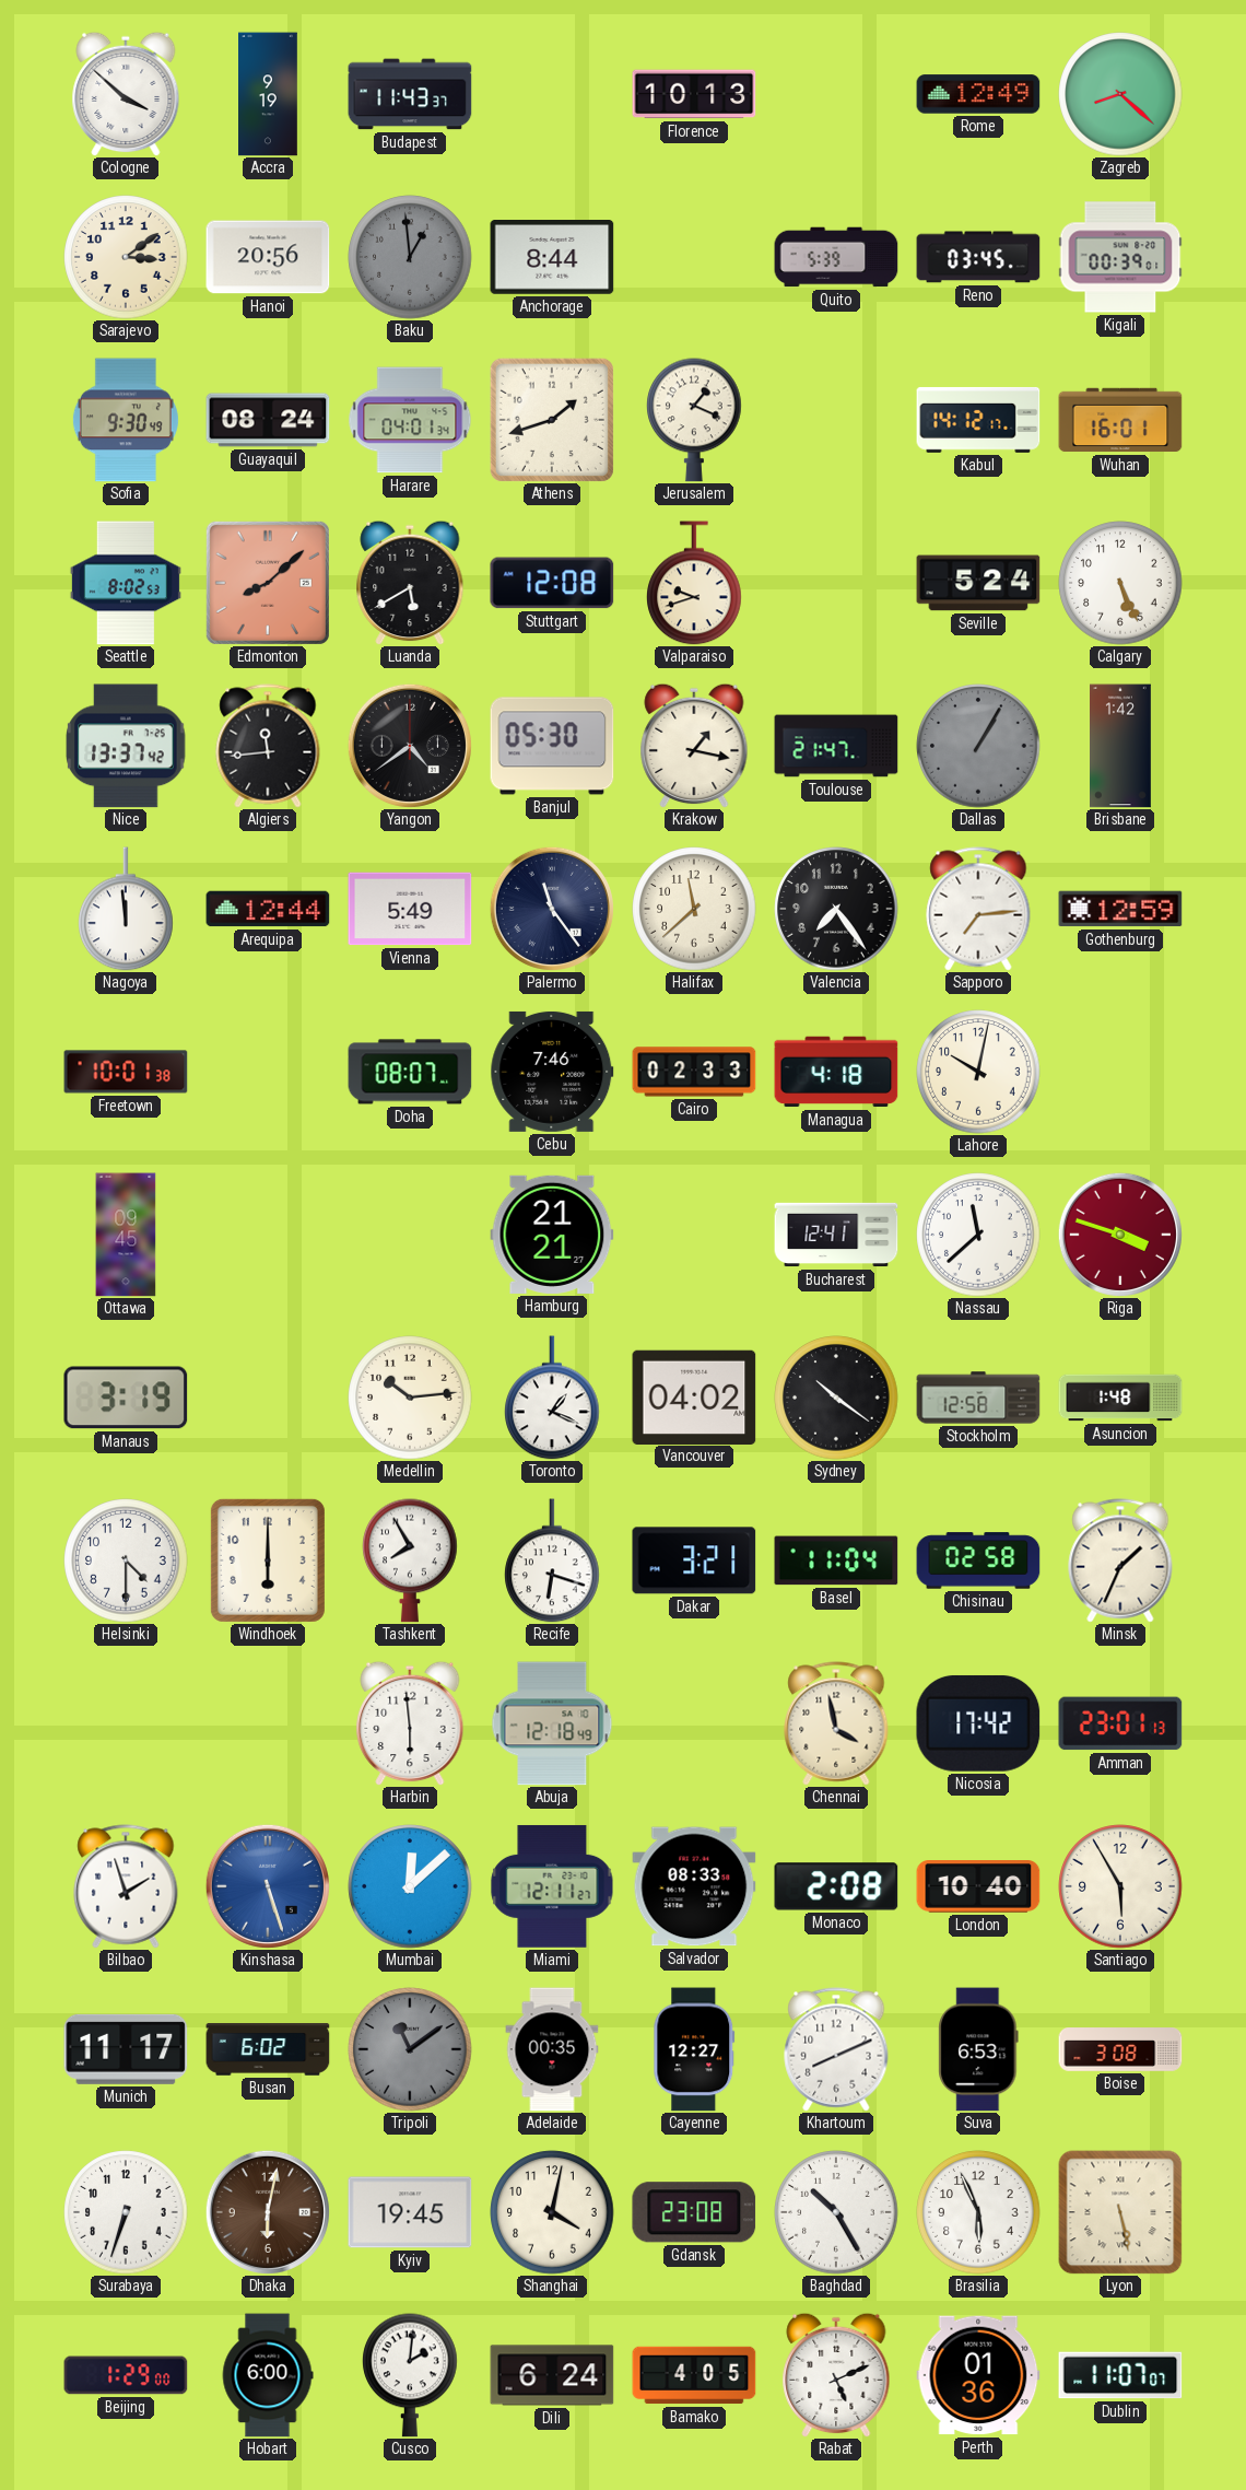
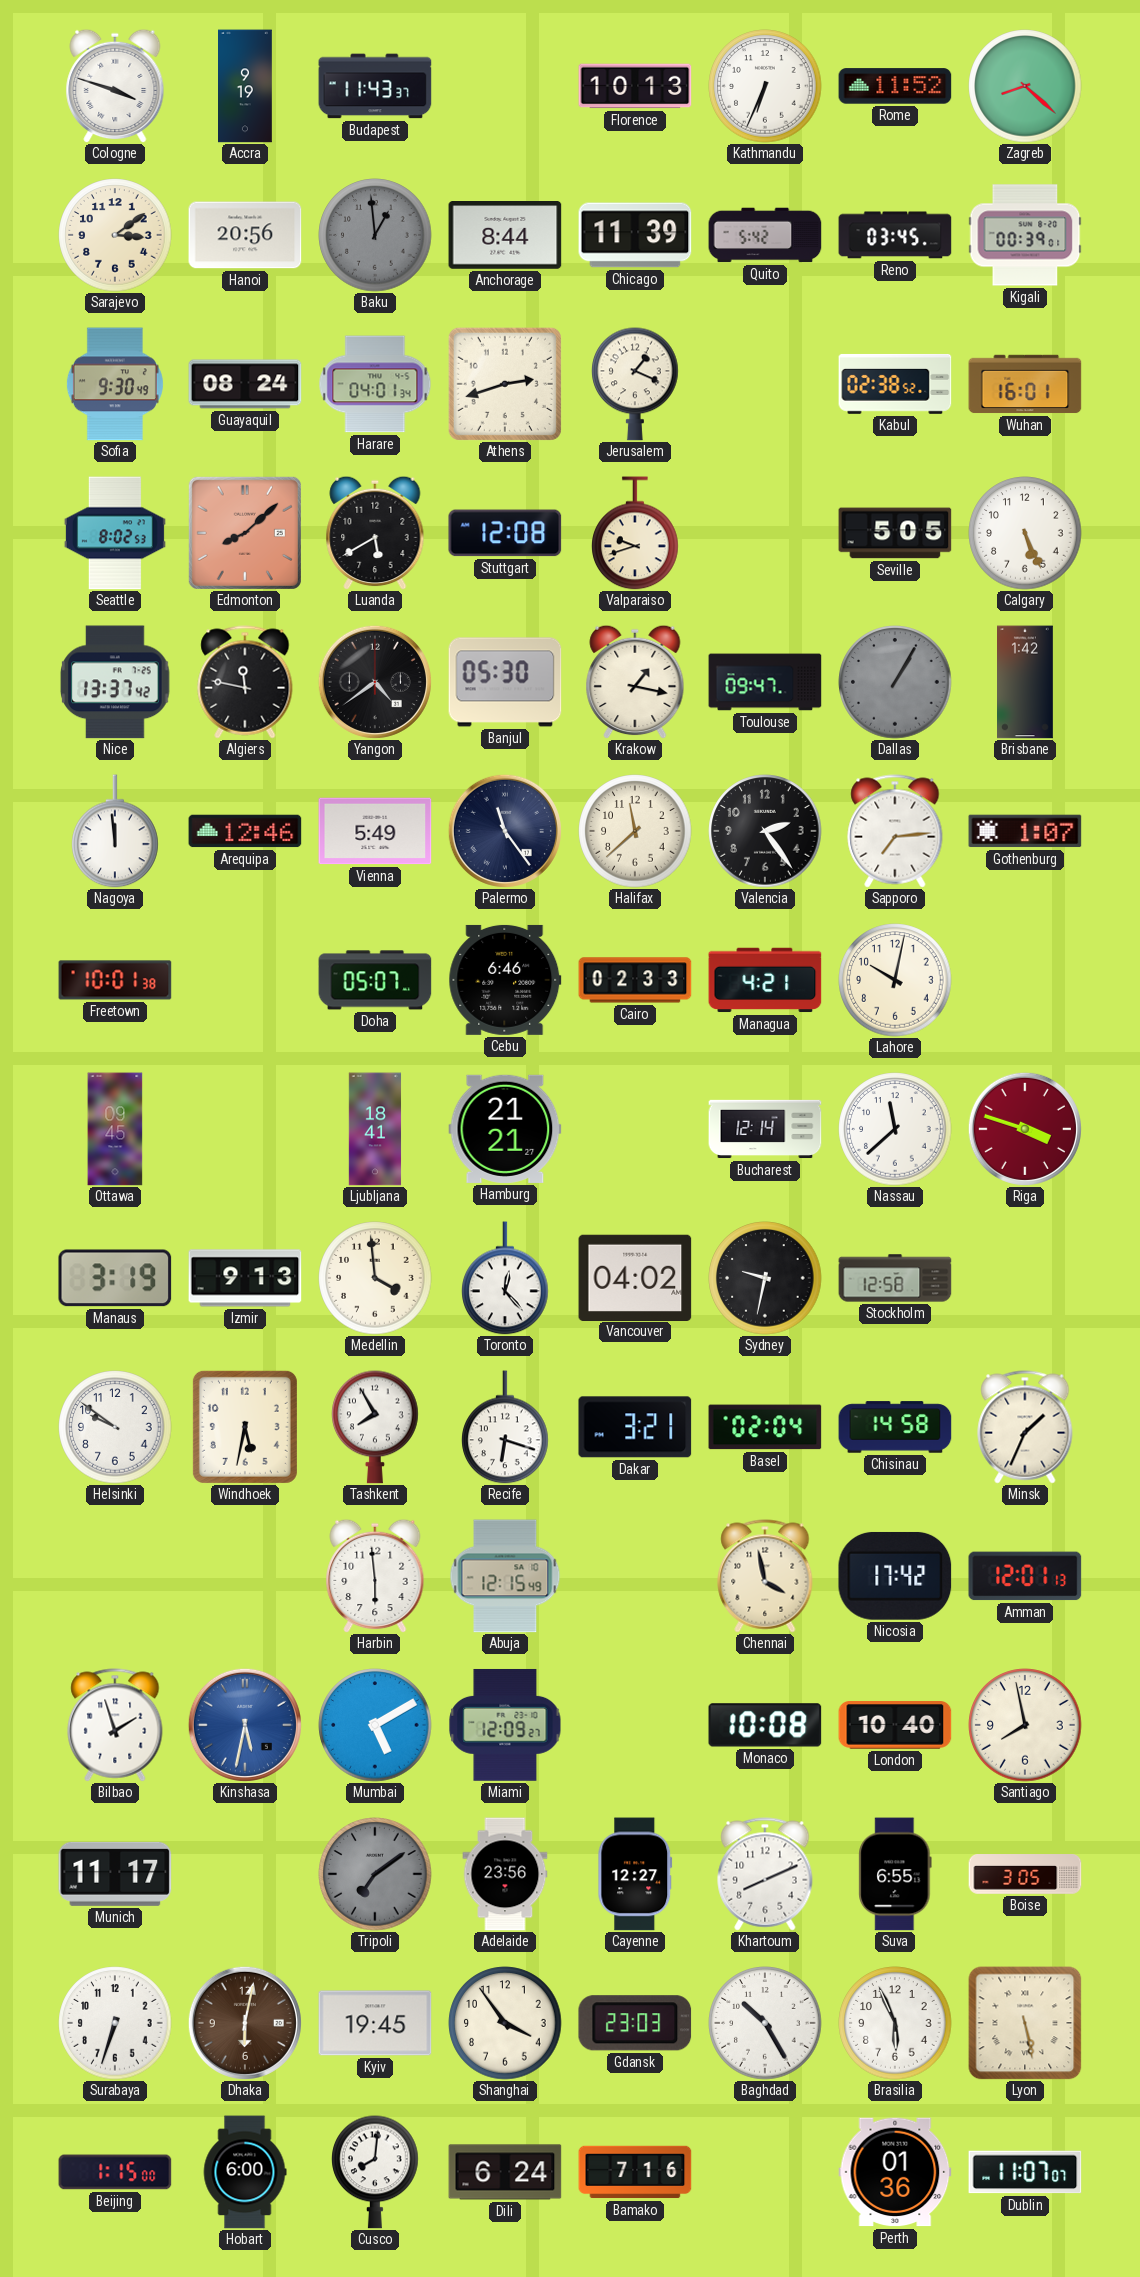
Cologne: 3:52 -> 3:48 (115, 86)
Kathmandu: none -> 6:34 (765, 86)
Rome: 12:49 -> 11:52 (895, 86)
Chicago: none -> 11:39 (635, 235)
Quito: 5:39 -> 5:42 (765, 235)
Athens: 1:42 -> 2:42 (505, 384)
Kabul: 14:12 -> 02:38 (895, 384)
Seville: 5:24 -> 5:05 (895, 533)
Algiers: 11:44 -> 11:47 (245, 682)
Toulouse: 21:47 -> 09:47 (765, 682)
Arequipa: 12:44 -> 12:46 (245, 831)
Valencia: 7:24 -> 2:24 (765, 831)
Gothenburg: 12:59 -> 1:07 (1025, 831)
Doha: 08:07 -> 05:07 (375, 980)
Cebu: 7:46 -> 6:46 (505, 980)
Managua: 4:18 -> 4:21 (765, 980)
Ljubljana: none -> 18:41 (375, 1129)
Bucharest: 12:41 -> 12:14 (765, 1129)
Izmir: none -> 9:13 (245, 1278)
Medellin: 10:14 -> 3:59 (375, 1278)
Toronto: 1:19 -> 12:23 (505, 1278)
Sydney: 10:21 -> 9:32 (765, 1278)
Asuncion: 1:48 -> none (1120, 1398)
Helsinki: 4:30 -> 9:51 (115, 1427)
Windhoek: 6:00 -> 5:32 (245, 1427)
Basel: 11:04 -> 02:04 (765, 1427)
Chisinau: 02:58 -> 14:58 (895, 1427)
Abuja: 12:18 -> 12:15 (505, 1576)
Amman: 23:01 -> 12:01 (1025, 1576)
Kinshasa: 5:27 -> 5:32 (245, 1725)
Mumbai: 12:08 -> 5:10 (375, 1725)
Miami: 12:11 -> 12:09 (505, 1725)
Salvador: 08:33 -> none (694, 1886)
Monaco: 2:08 -> 10:08 (765, 1725)
Santiago: 5:55 -> 7:58 (1025, 1725)
Busan: 6:02 -> none (268, 2049)
Tripoli: 11:09 -> 7:09 (375, 1874)
Adelaide: 00:35 -> 23:56 (505, 1874)
Suva: 6:53 -> 6:55 (895, 1874)
Boise: 3:08 -> 3:05 (1025, 1874)
Shanghai: 4:02 -> 3:54 (505, 2023)
Gdansk: 23:08 -> 23:03 (635, 2023)
Beijing: 1:29 -> 1:15 (115, 2172)
Cusco: 2:01 -> 8:01 (375, 2172)
Bamako: 4:05 -> 7:16 (635, 2172)
Rabat: 5:11 -> none (836, 2375)
